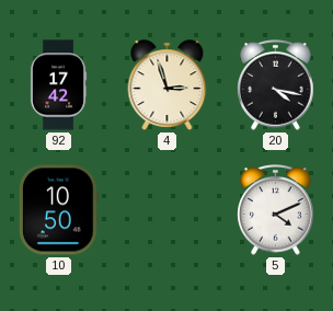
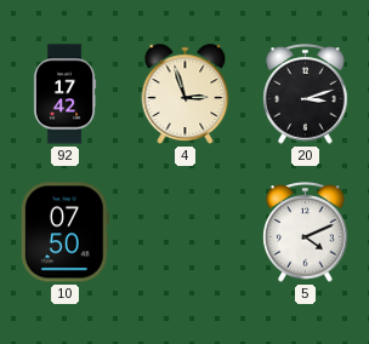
20: 4:17 -> 3:12 (306, 94)
10: 10:50 -> 07:50 (66, 233)
